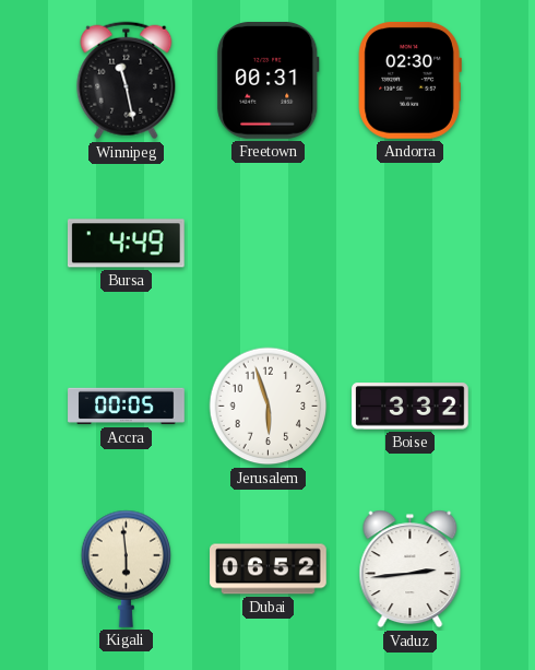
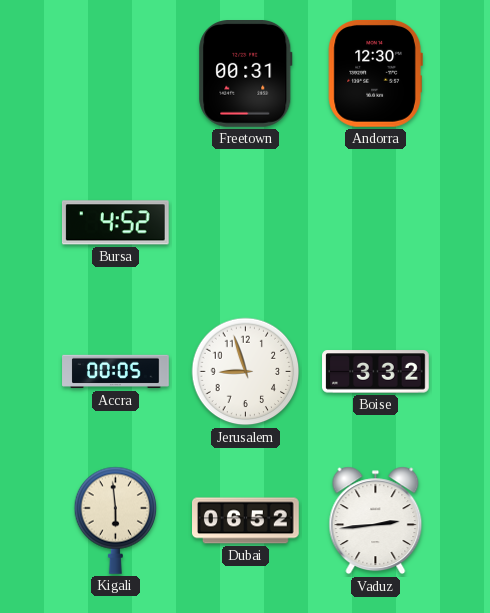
Winnipeg: 11:28 -> none (127, 81)
Andorra: 02:30 -> 12:30 (375, 73)
Bursa: 4:49 -> 4:52 (115, 223)
Jerusalem: 5:57 -> 8:57 (246, 372)
